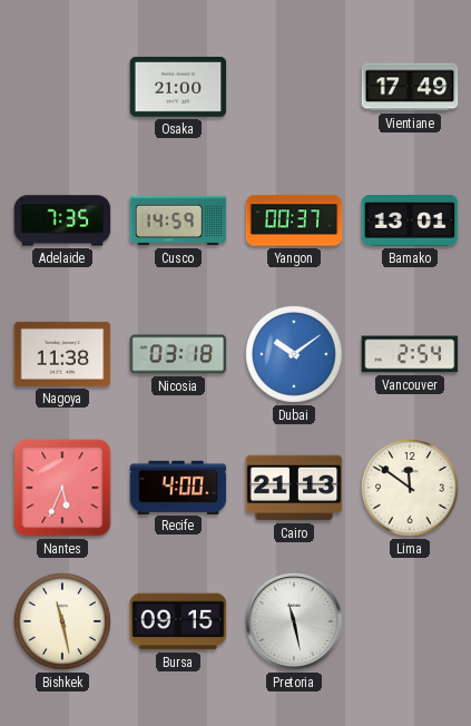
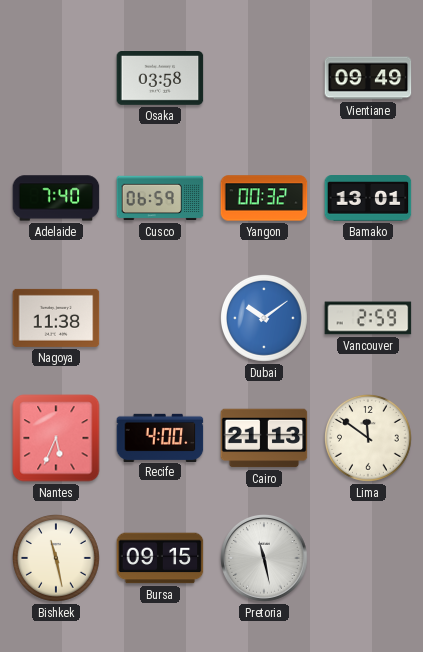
Osaka: 21:00 -> 03:58 (160, 79)
Vientiane: 17:49 -> 09:49 (368, 78)
Adelaide: 7:35 -> 7:40 (56, 198)
Cusco: 14:59 -> 06:59 (160, 198)
Yangon: 00:37 -> 00:32 (264, 198)
Nicosia: 03:18 -> none (178, 354)
Vancouver: 2:54 -> 2:59 (368, 318)
